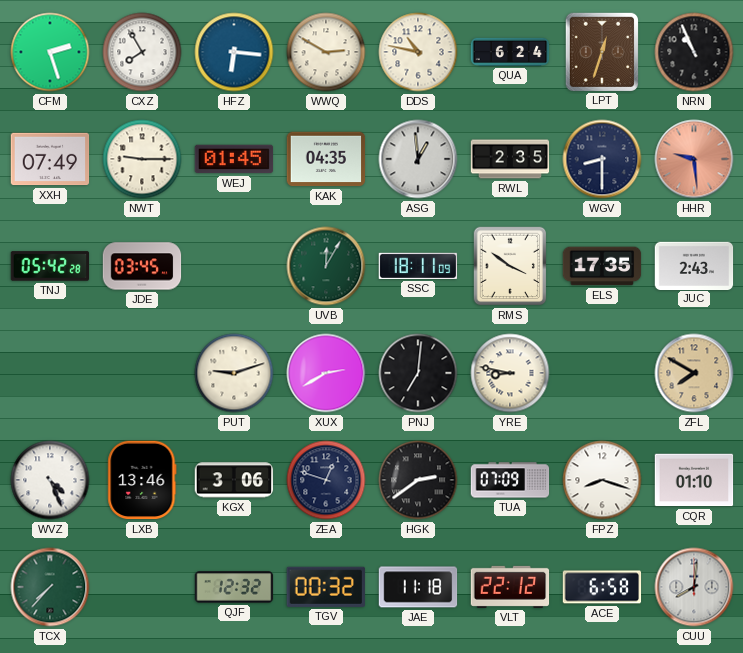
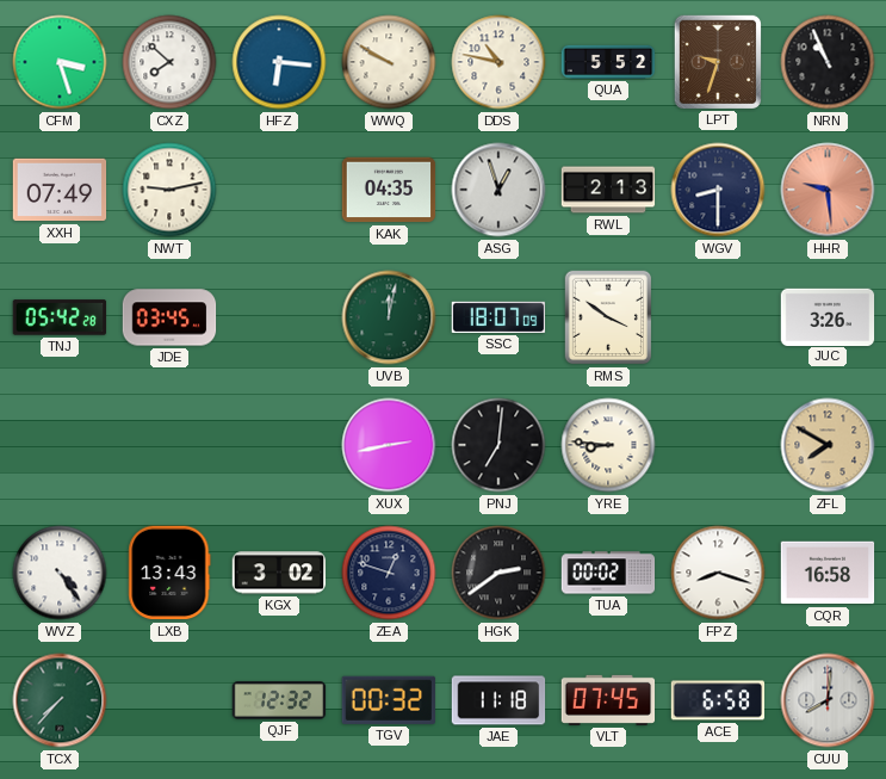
CFM: 2:27 -> 3:27 (60, 62)
CXZ: 7:55 -> 7:52 (169, 62)
WWQ: 2:50 -> 9:50 (389, 62)
QUA: 6:24 -> 5:52 (608, 62)
LPT: 12:33 -> 9:33 (717, 61)
NWT: 9:15 -> 9:13 (169, 190)
WEJ: 01:45 -> none (234, 159)
ASG: 12:59 -> 12:57 (498, 190)
RWL: 2:35 -> 2:13 (608, 190)
UVB: 12:05 -> 12:02 (389, 317)
SSC: 18:11 -> 18:07 (498, 317)
ELS: 17:35 -> none (602, 266)
JUC: 2:43 -> 3:26 (828, 316)
PUT: 9:12 -> none (234, 373)
XUX: 2:40 -> 2:43 (389, 445)
YRE: 8:47 -> 8:46 (608, 445)
WVZ: 4:26 -> 4:24 (60, 573)
LXB: 13:46 -> 13:43 (169, 573)
KGX: 3:06 -> 3:02 (279, 573)
TUA: 07:09 -> 00:02 (608, 573)
CQR: 01:10 -> 16:58 (828, 573)
VLT: 22:12 -> 07:45 (608, 700)
